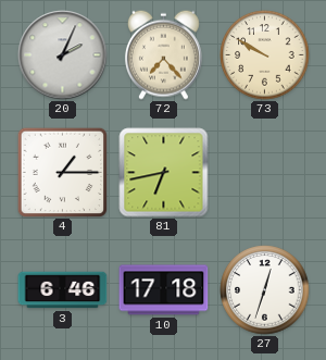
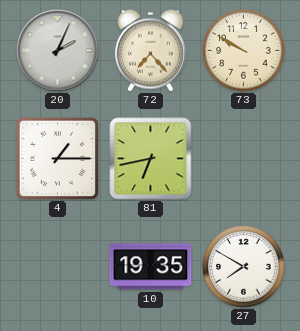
3: 6:46 -> none (63, 290)
10: 17:18 -> 19:35 (151, 267)
27: 12:33 -> 7:50 (244, 267)
